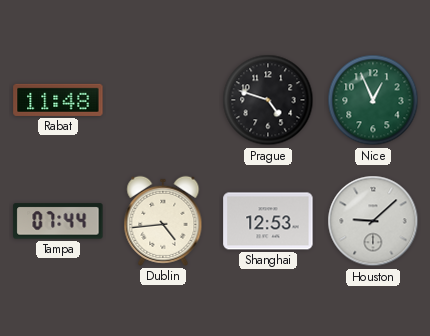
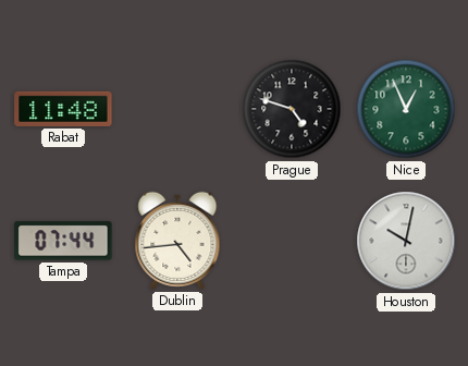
Shanghai: 12:53 -> none (268, 221)
Houston: 9:08 -> 10:02 (406, 241)
